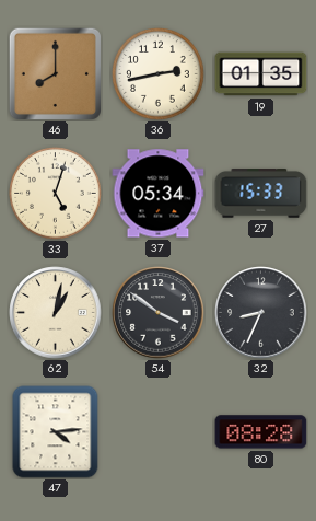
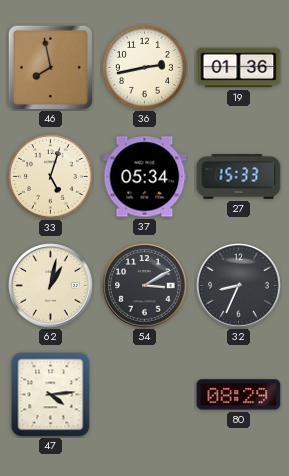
46: 8:00 -> 7:58 (50, 67)
19: 01:35 -> 01:36 (239, 68)
54: 3:51 -> 3:10 (145, 286)
80: 08:28 -> 08:29 (239, 395)
